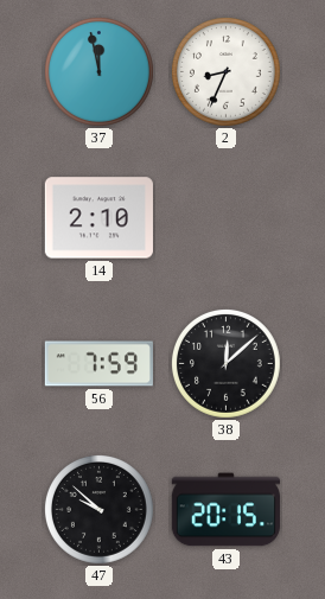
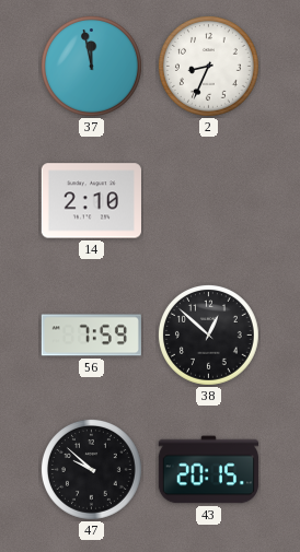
38: 12:08 -> 12:52 (209, 336)
